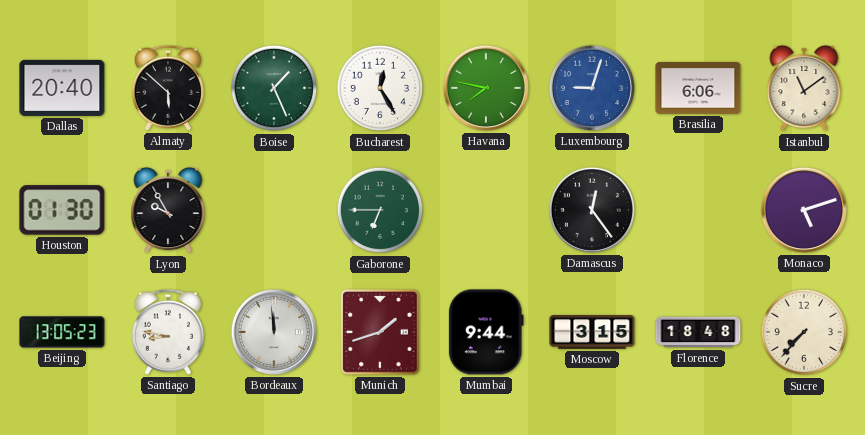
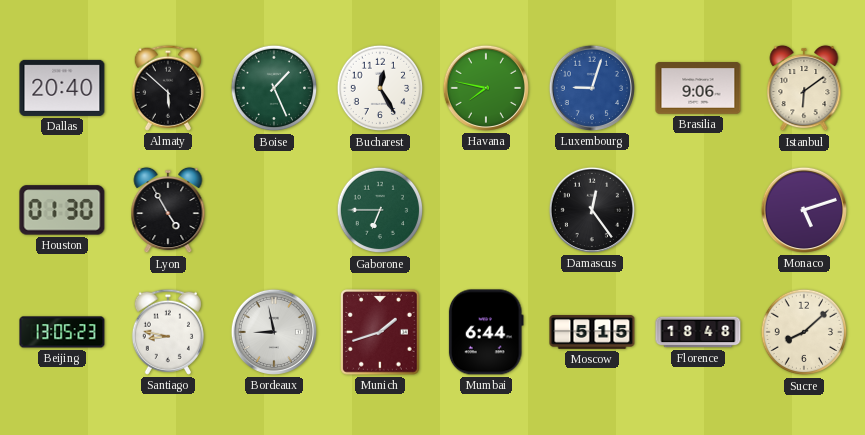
Brasilia: 6:06 -> 9:06 (698, 88)
Istanbul: 11:09 -> 6:09 (804, 88)
Lyon: 9:55 -> 4:55 (168, 210)
Bordeaux: 11:59 -> 8:58 (274, 332)
Mumbai: 9:44 -> 6:44 (486, 332)
Moscow: 3:15 -> 5:15 (592, 332)
Sucre: 7:37 -> 8:08 (804, 332)
